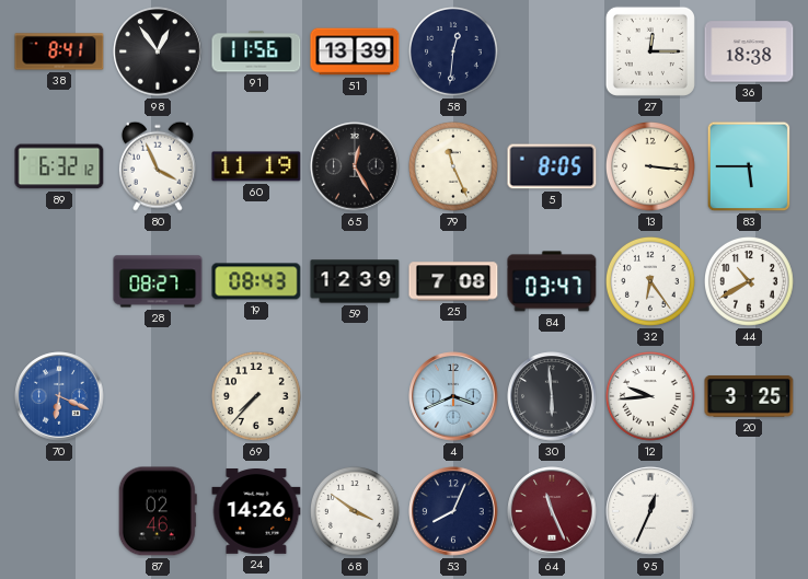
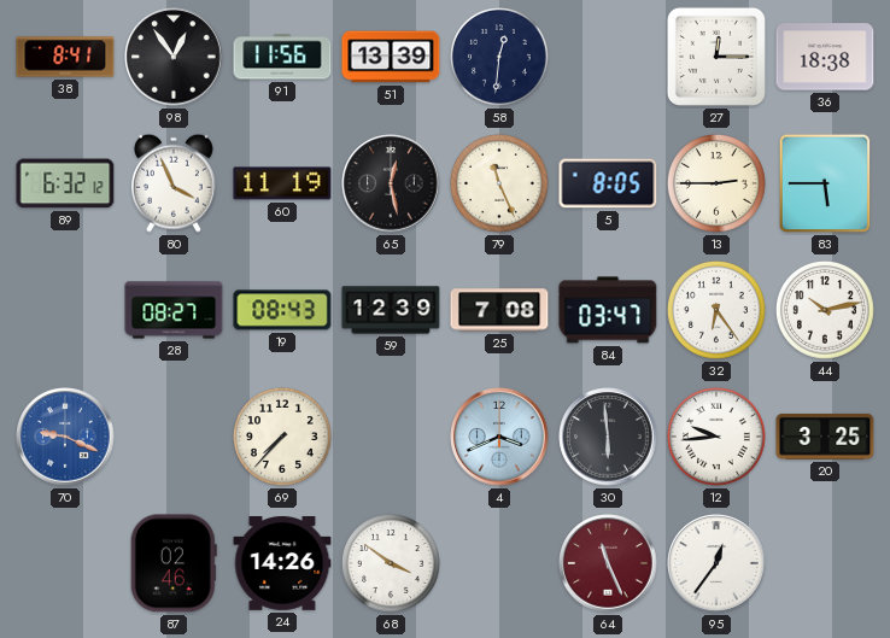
65: 12:25 -> 12:28 (391, 183)
13: 3:16 -> 2:45 (718, 185)
44: 10:40 -> 10:13 (826, 311)
70: 6:19 -> 9:19 (65, 437)
53: 8:04 -> none (453, 511)
95: 12:34 -> 12:36 (716, 563)
